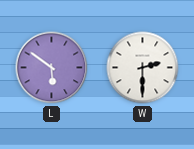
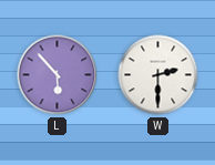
L: 5:51 -> 5:53 (58, 75)
